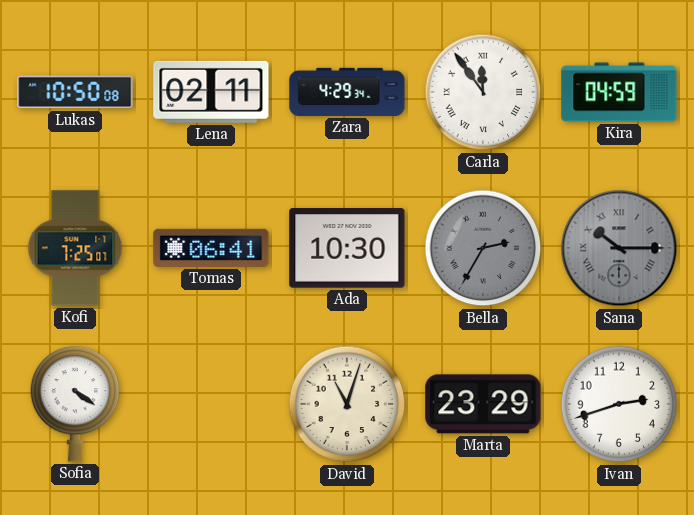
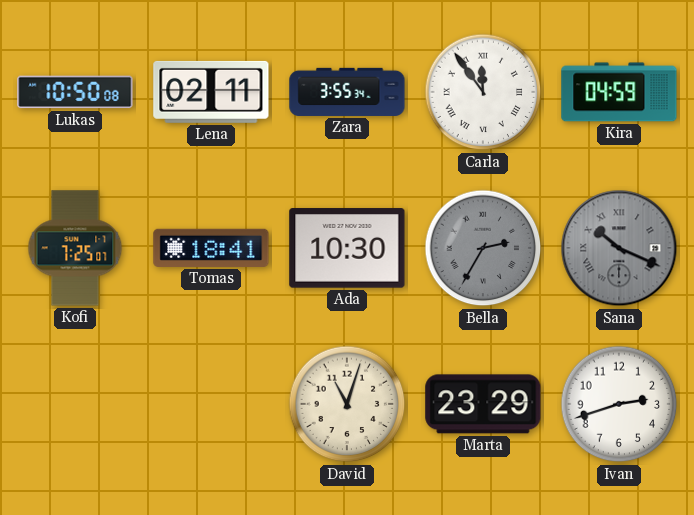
Zara: 4:29 -> 3:55 (347, 92)
Tomas: 06:41 -> 18:41 (211, 248)
Sana: 10:15 -> 10:19 (619, 248)
Sofia: 4:21 -> none (75, 404)
